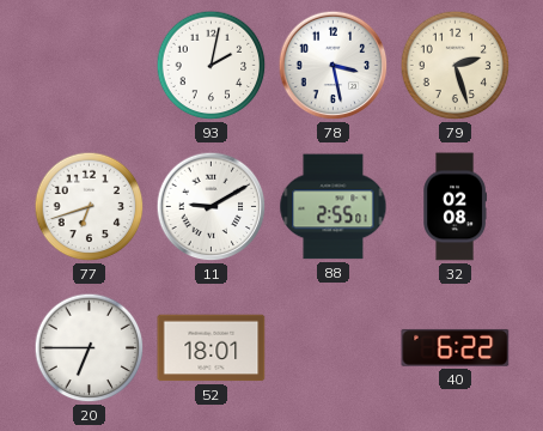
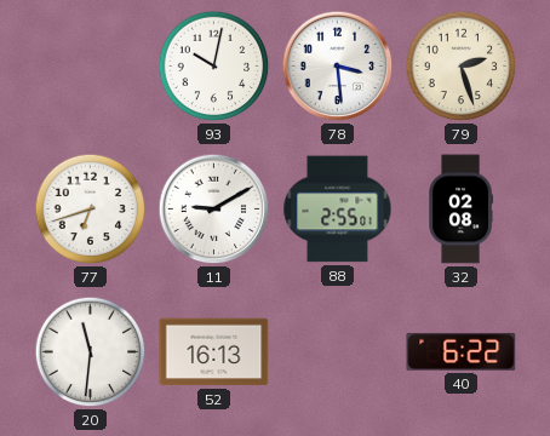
93: 2:02 -> 10:02 (214, 67)
78: 3:28 -> 3:29 (338, 67)
20: 6:45 -> 11:31 (91, 352)
52: 18:01 -> 16:13 (214, 352)
